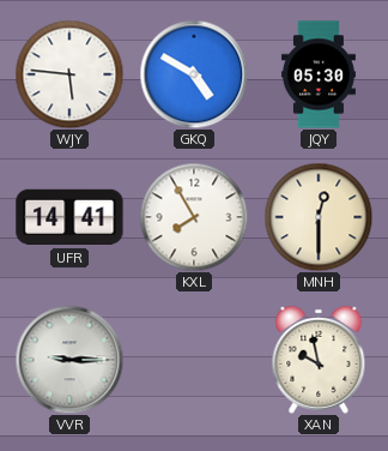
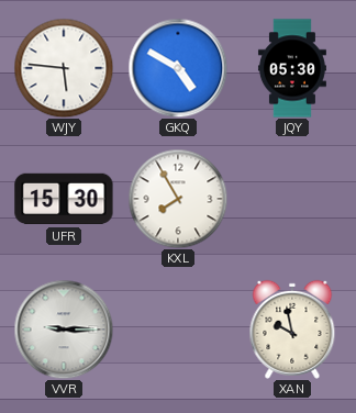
UFR: 14:41 -> 15:30 (64, 199)
MNH: 12:30 -> none (319, 217)
